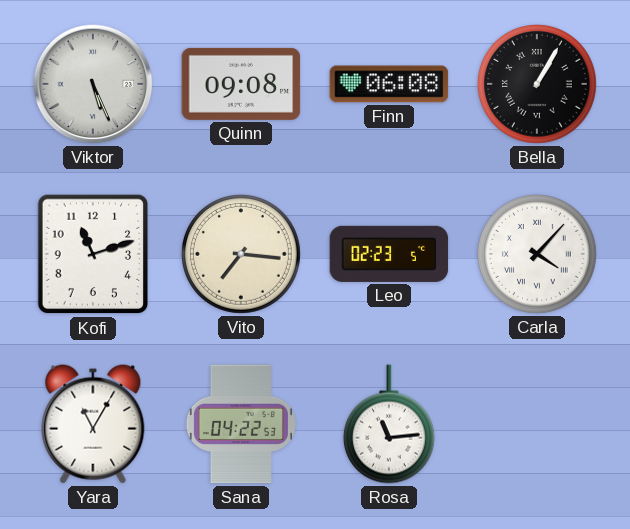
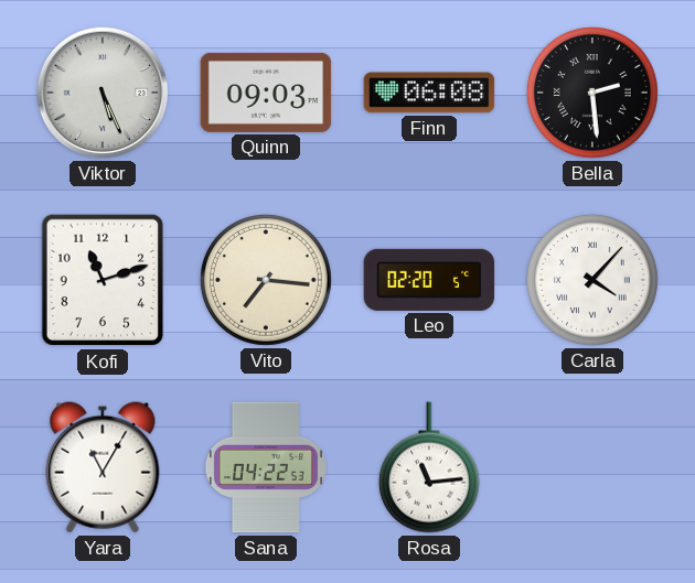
Quinn: 09:08 -> 09:03 (266, 93)
Bella: 1:05 -> 2:29 (592, 93)
Leo: 02:23 -> 02:20 (429, 280)
